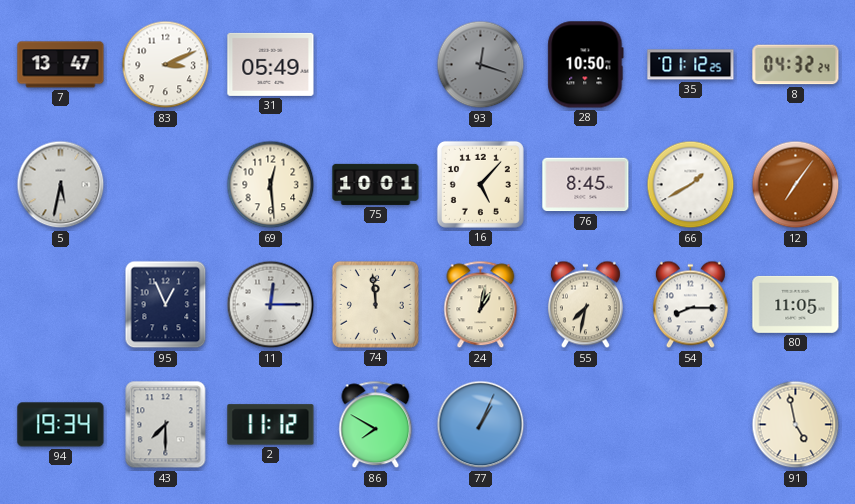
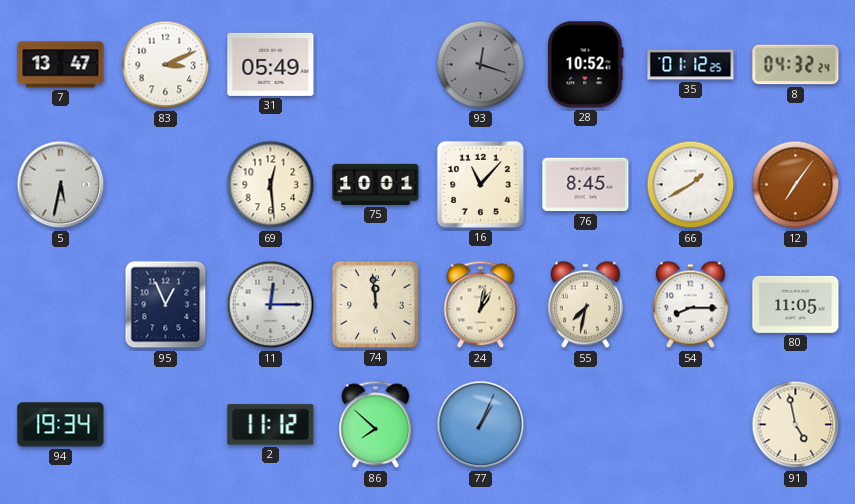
28: 10:50 -> 10:52 (586, 65)
16: 5:07 -> 11:07 (480, 184)
43: 7:30 -> none (166, 425)
86: 7:50 -> 7:52 (376, 425)
